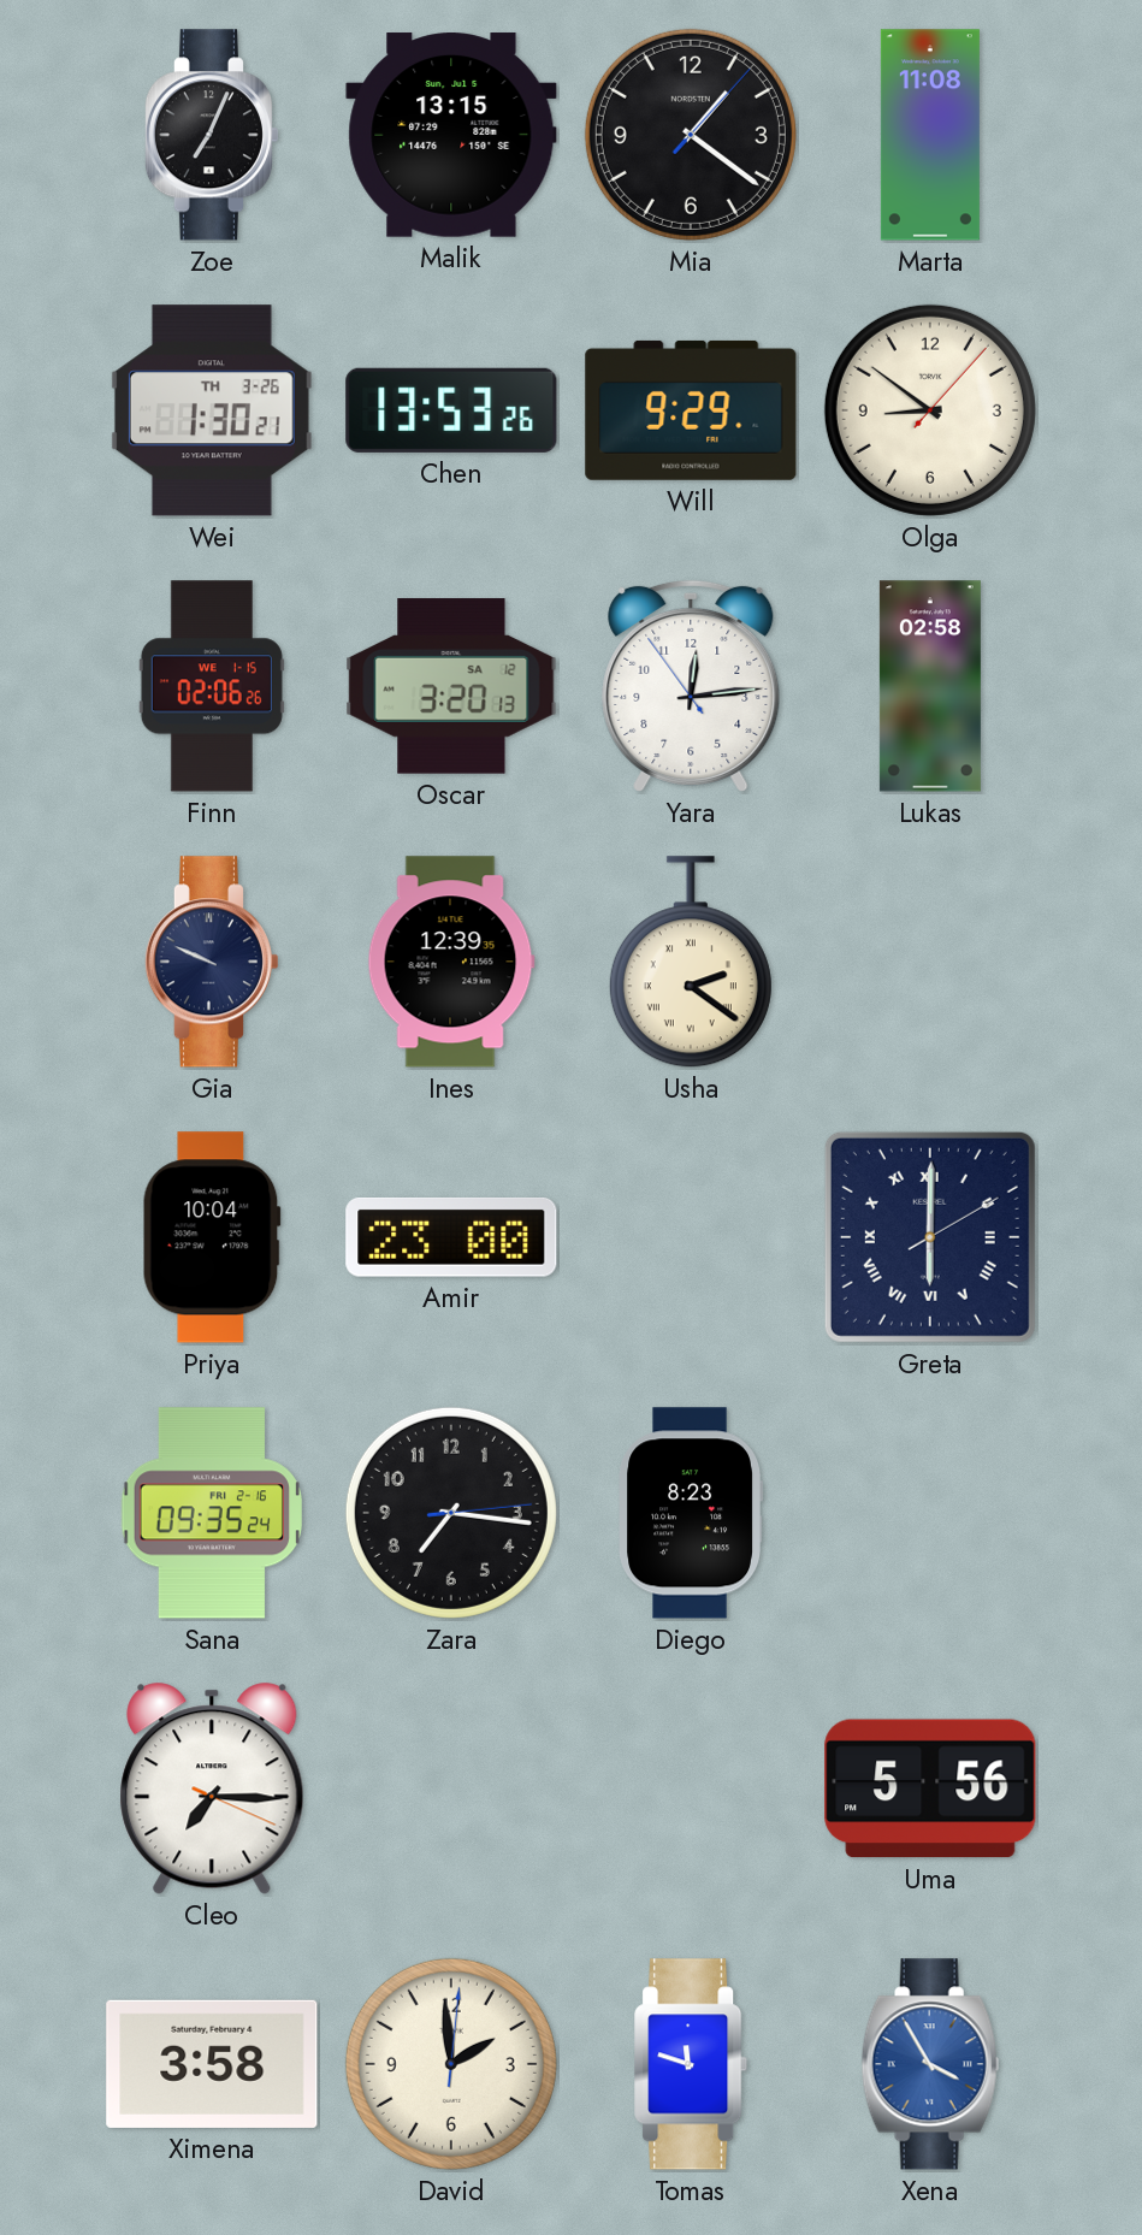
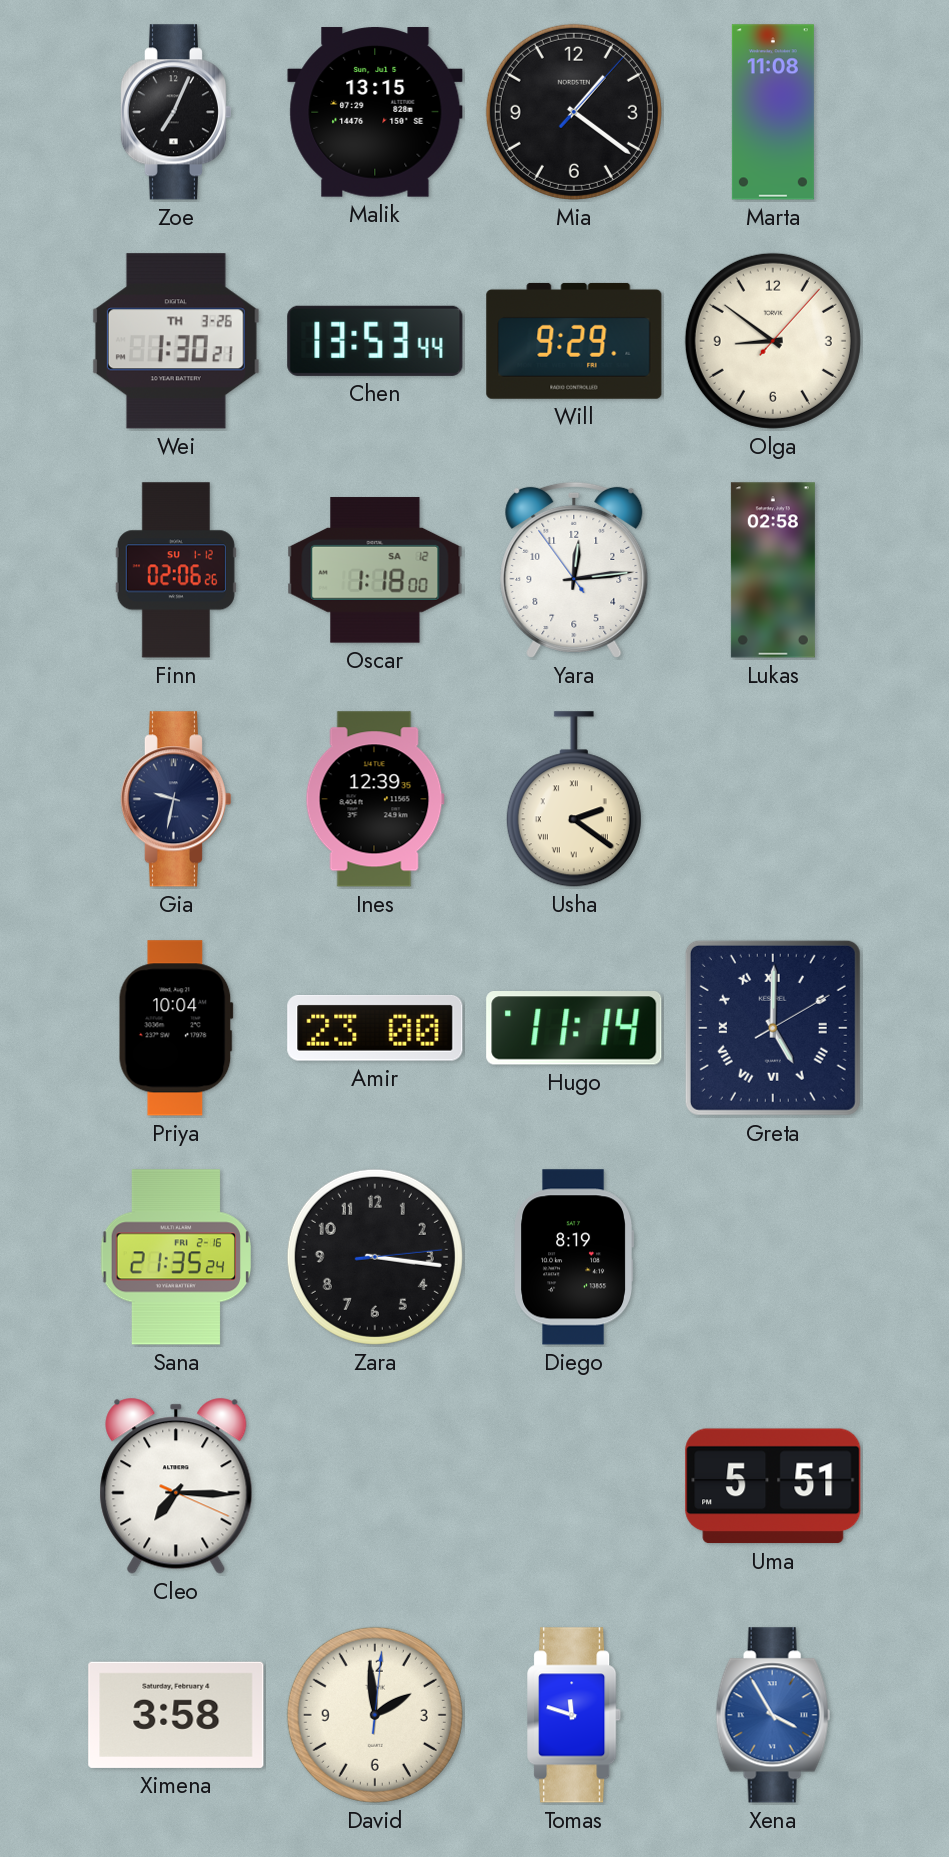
Chen: 13:53:26 -> 13:53:44 (375, 341)
Finn date: WE 1-15 -> SU 1-12 (176, 570)
Oscar: 3:20 -> 1:18 (375, 570)
Gia: 9:49 -> 9:32 (175, 799)
Hugo: none -> 11:14 (574, 1029)
Greta: 6:00 -> 5:00 (773, 1028)
Sana: 09:35 -> 21:35 (175, 1257)
Zara: 7:16 -> 3:16 (375, 1257)
Diego: 8:23 -> 8:19 (573, 1257)
Uma: 5:56 -> 5:51 (773, 1486)
